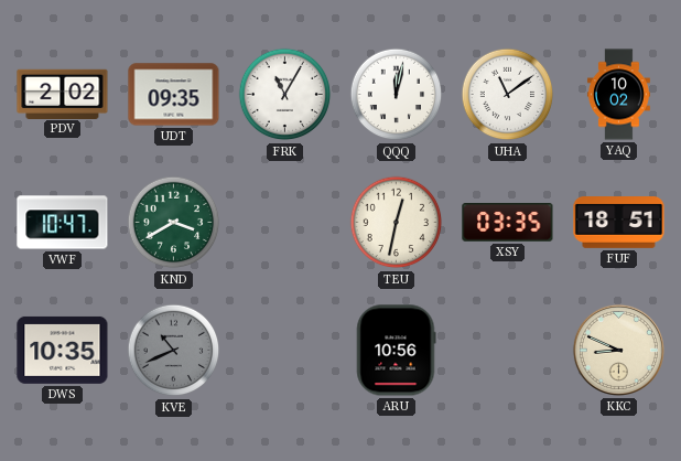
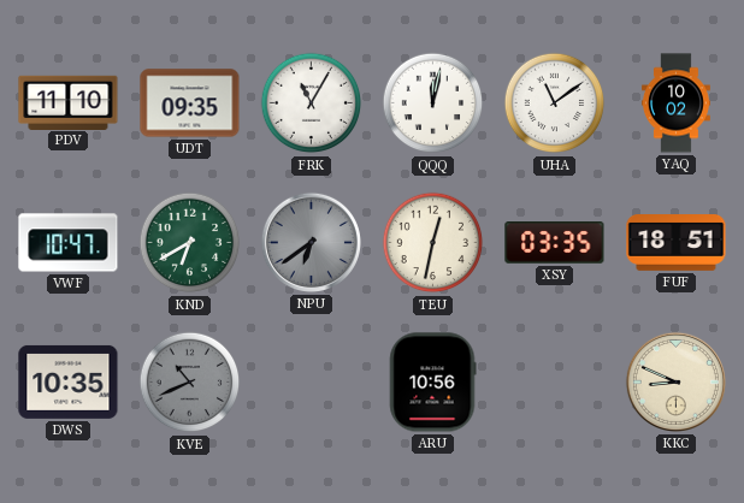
PDV: 2:02 -> 11:10 (69, 102)
KND: 3:40 -> 6:40 (190, 243)
NPU: none -> 6:39 (311, 242)
